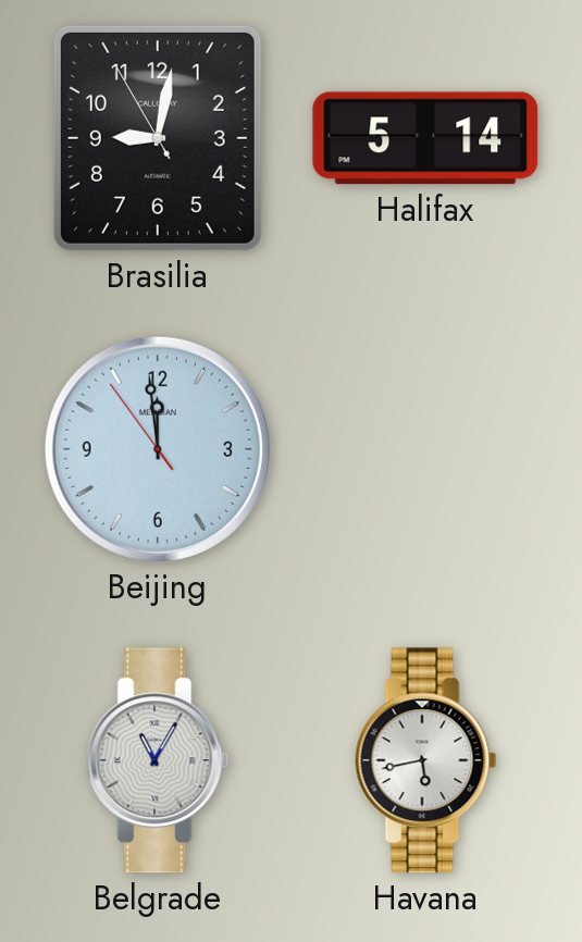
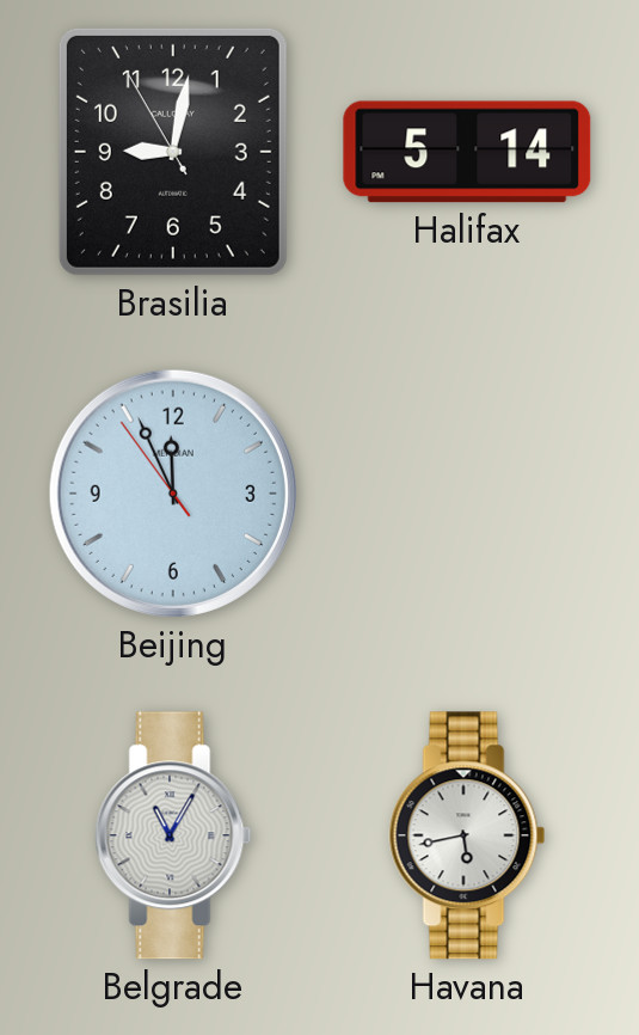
Beijing: 11:58 -> 11:55 (173, 494)
